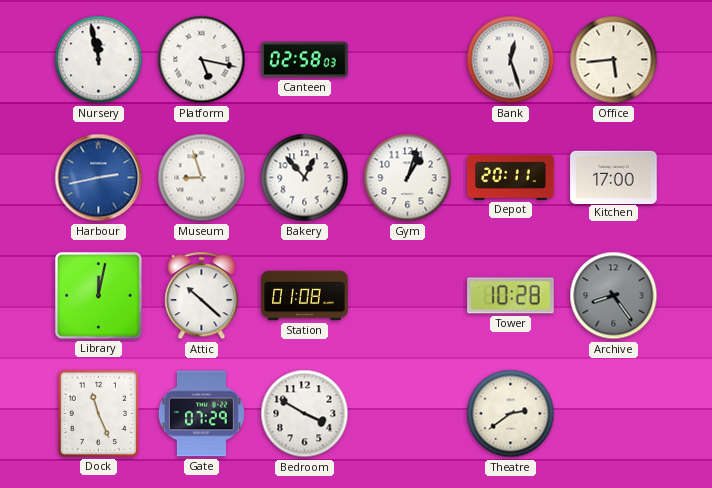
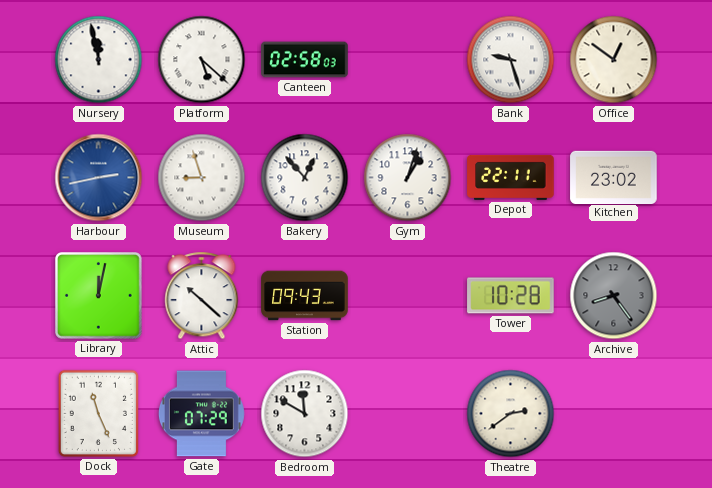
Platform: 5:17 -> 5:22 (202, 60)
Bank: 12:27 -> 9:27 (511, 60)
Office: 5:44 -> 12:51 (614, 60)
Depot: 20:11 -> 22:11 (511, 177)
Kitchen: 17:00 -> 23:02 (614, 177)
Station: 01:08 -> 09:43 (305, 296)
Bedroom: 3:50 -> 11:50 (305, 414)
